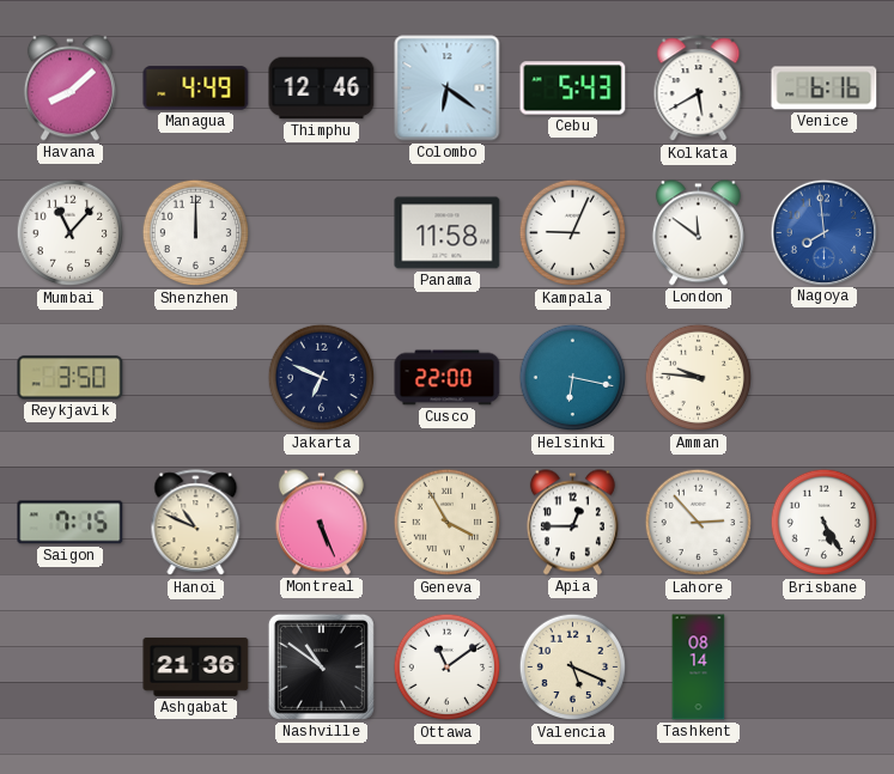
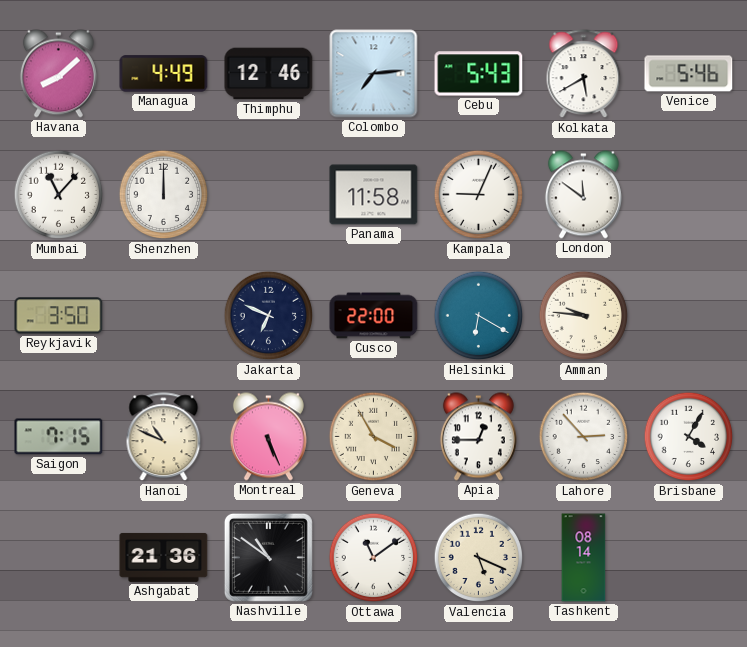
Colombo: 6:21 -> 7:14 (374, 74)
Venice: 6:16 -> 5:46 (689, 74)
Nagoya: 7:59 -> none (823, 232)
Helsinki: 6:17 -> 6:20 (479, 316)
Brisbane: 5:25 -> 4:05 (689, 437)
